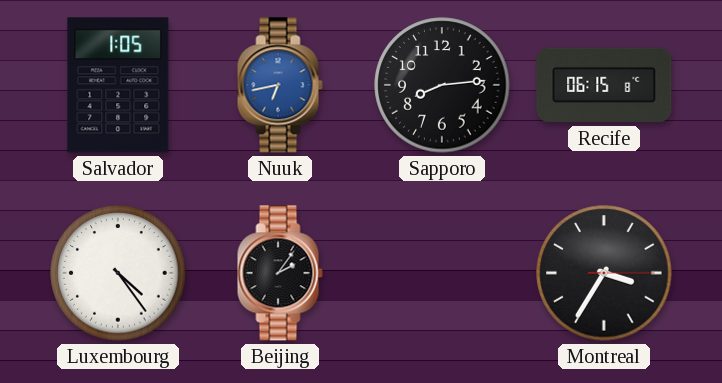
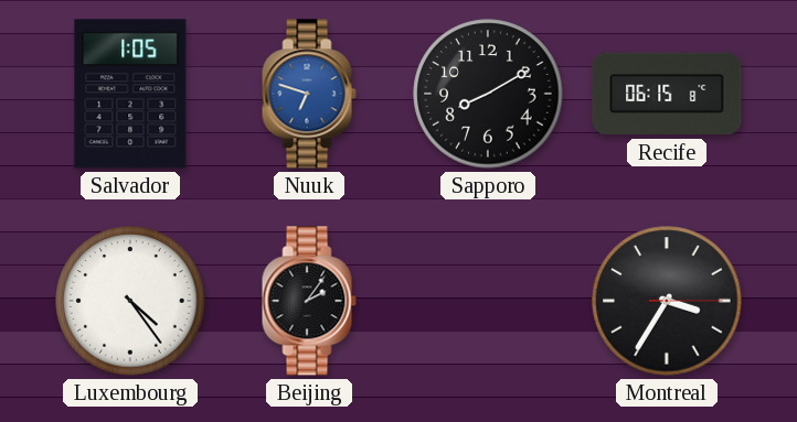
Nuuk: 6:43 -> 6:48 (309, 94)
Sapporo: 8:14 -> 8:10 (488, 94)
